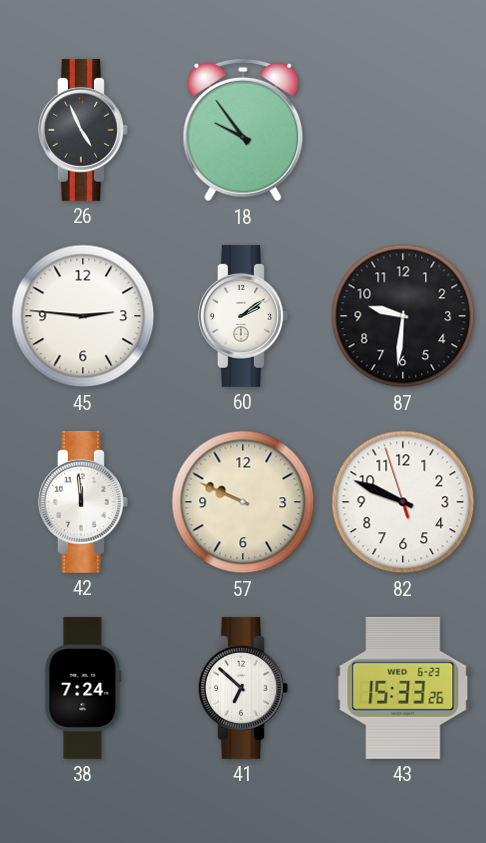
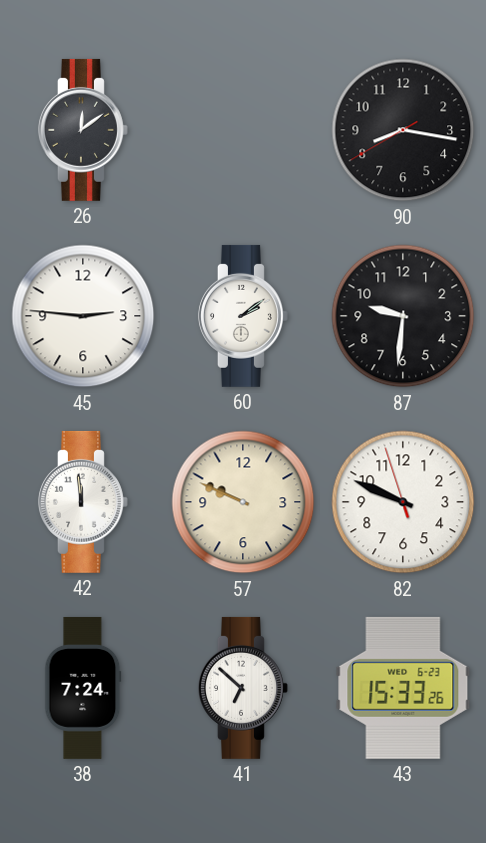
26: 4:56 -> 12:09 (83, 130)
18: 9:54 -> none (243, 130)
90: none -> 8:16 (403, 130)
